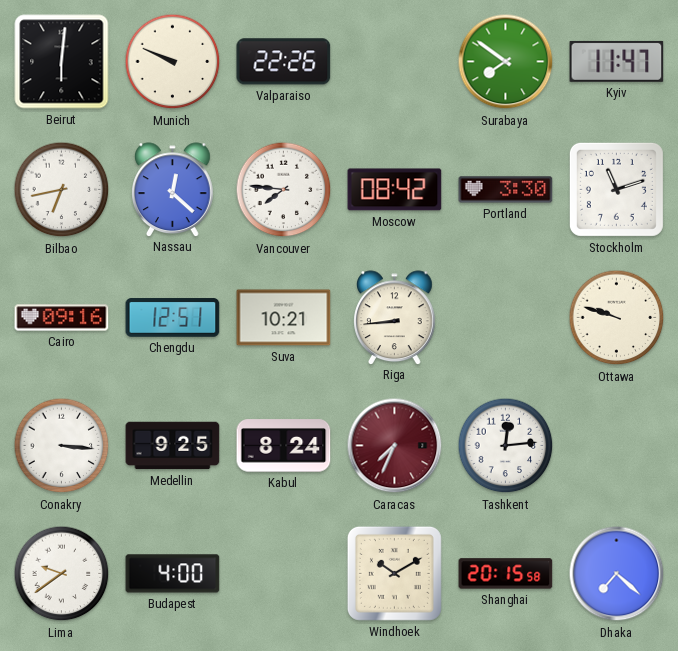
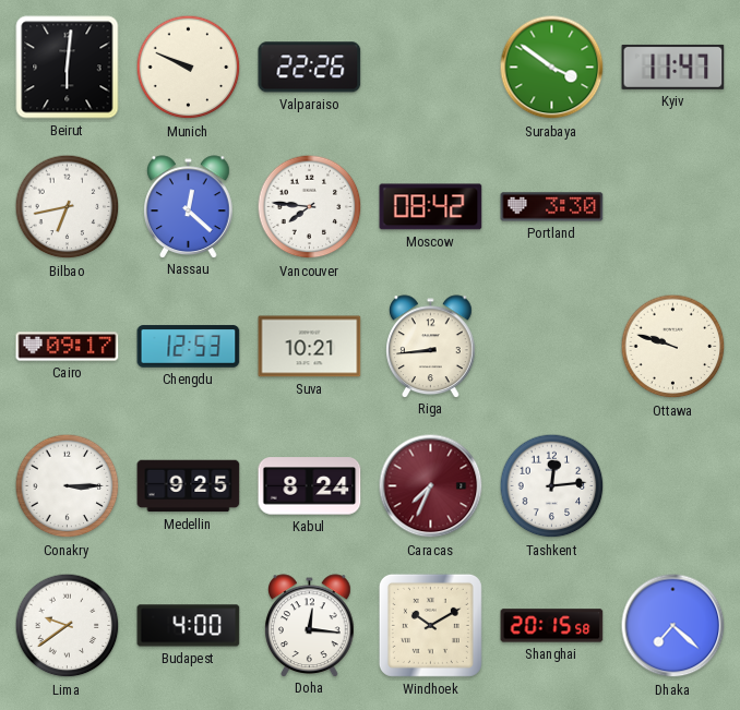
Surabaya: 7:51 -> 3:51 (552, 68)
Stockholm: 11:12 -> none (616, 189)
Cairo: 09:16 -> 09:17 (68, 347)
Chengdu: 12:51 -> 12:53 (189, 347)
Conakry: 3:16 -> 3:15 (68, 486)
Doha: none -> 12:16 (310, 625)
